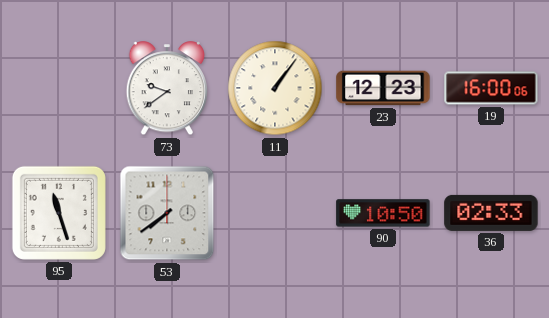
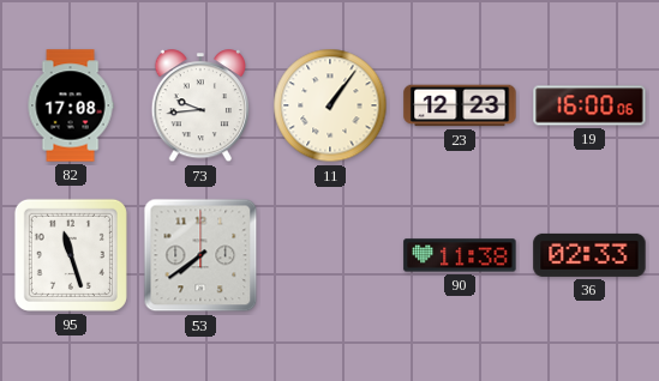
82: none -> 17:08 (71, 105)
73: 9:39 -> 9:44 (200, 107)
90: 10:50 -> 11:38 (460, 255)
